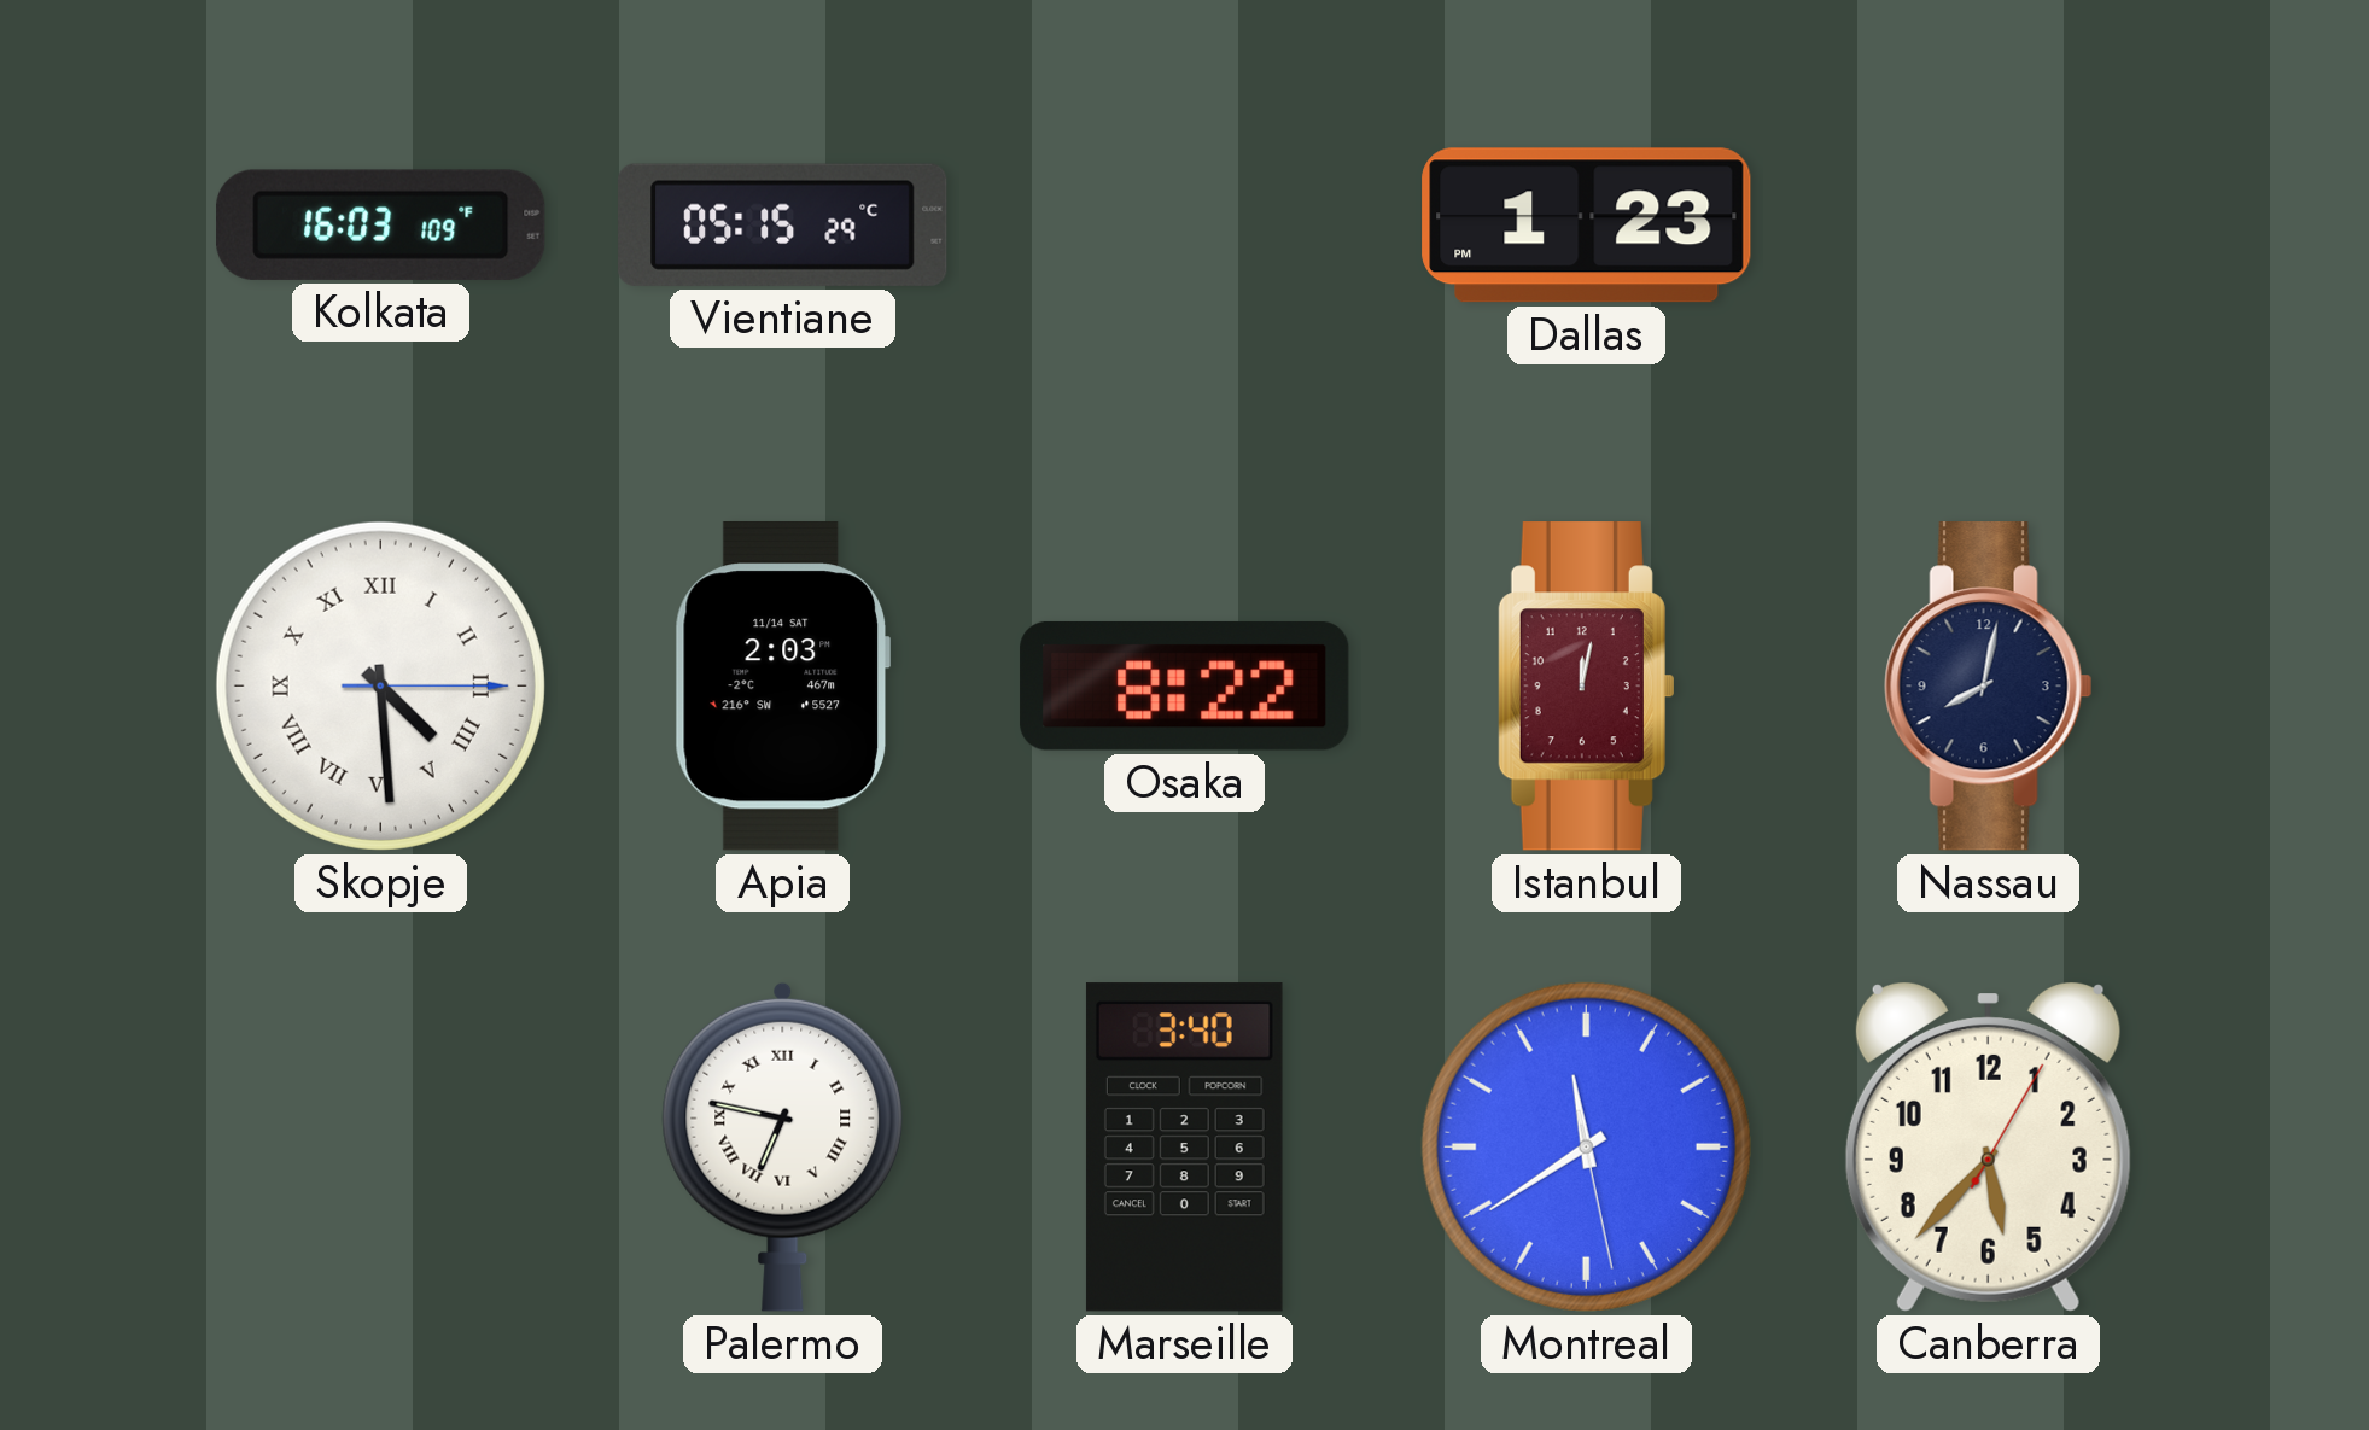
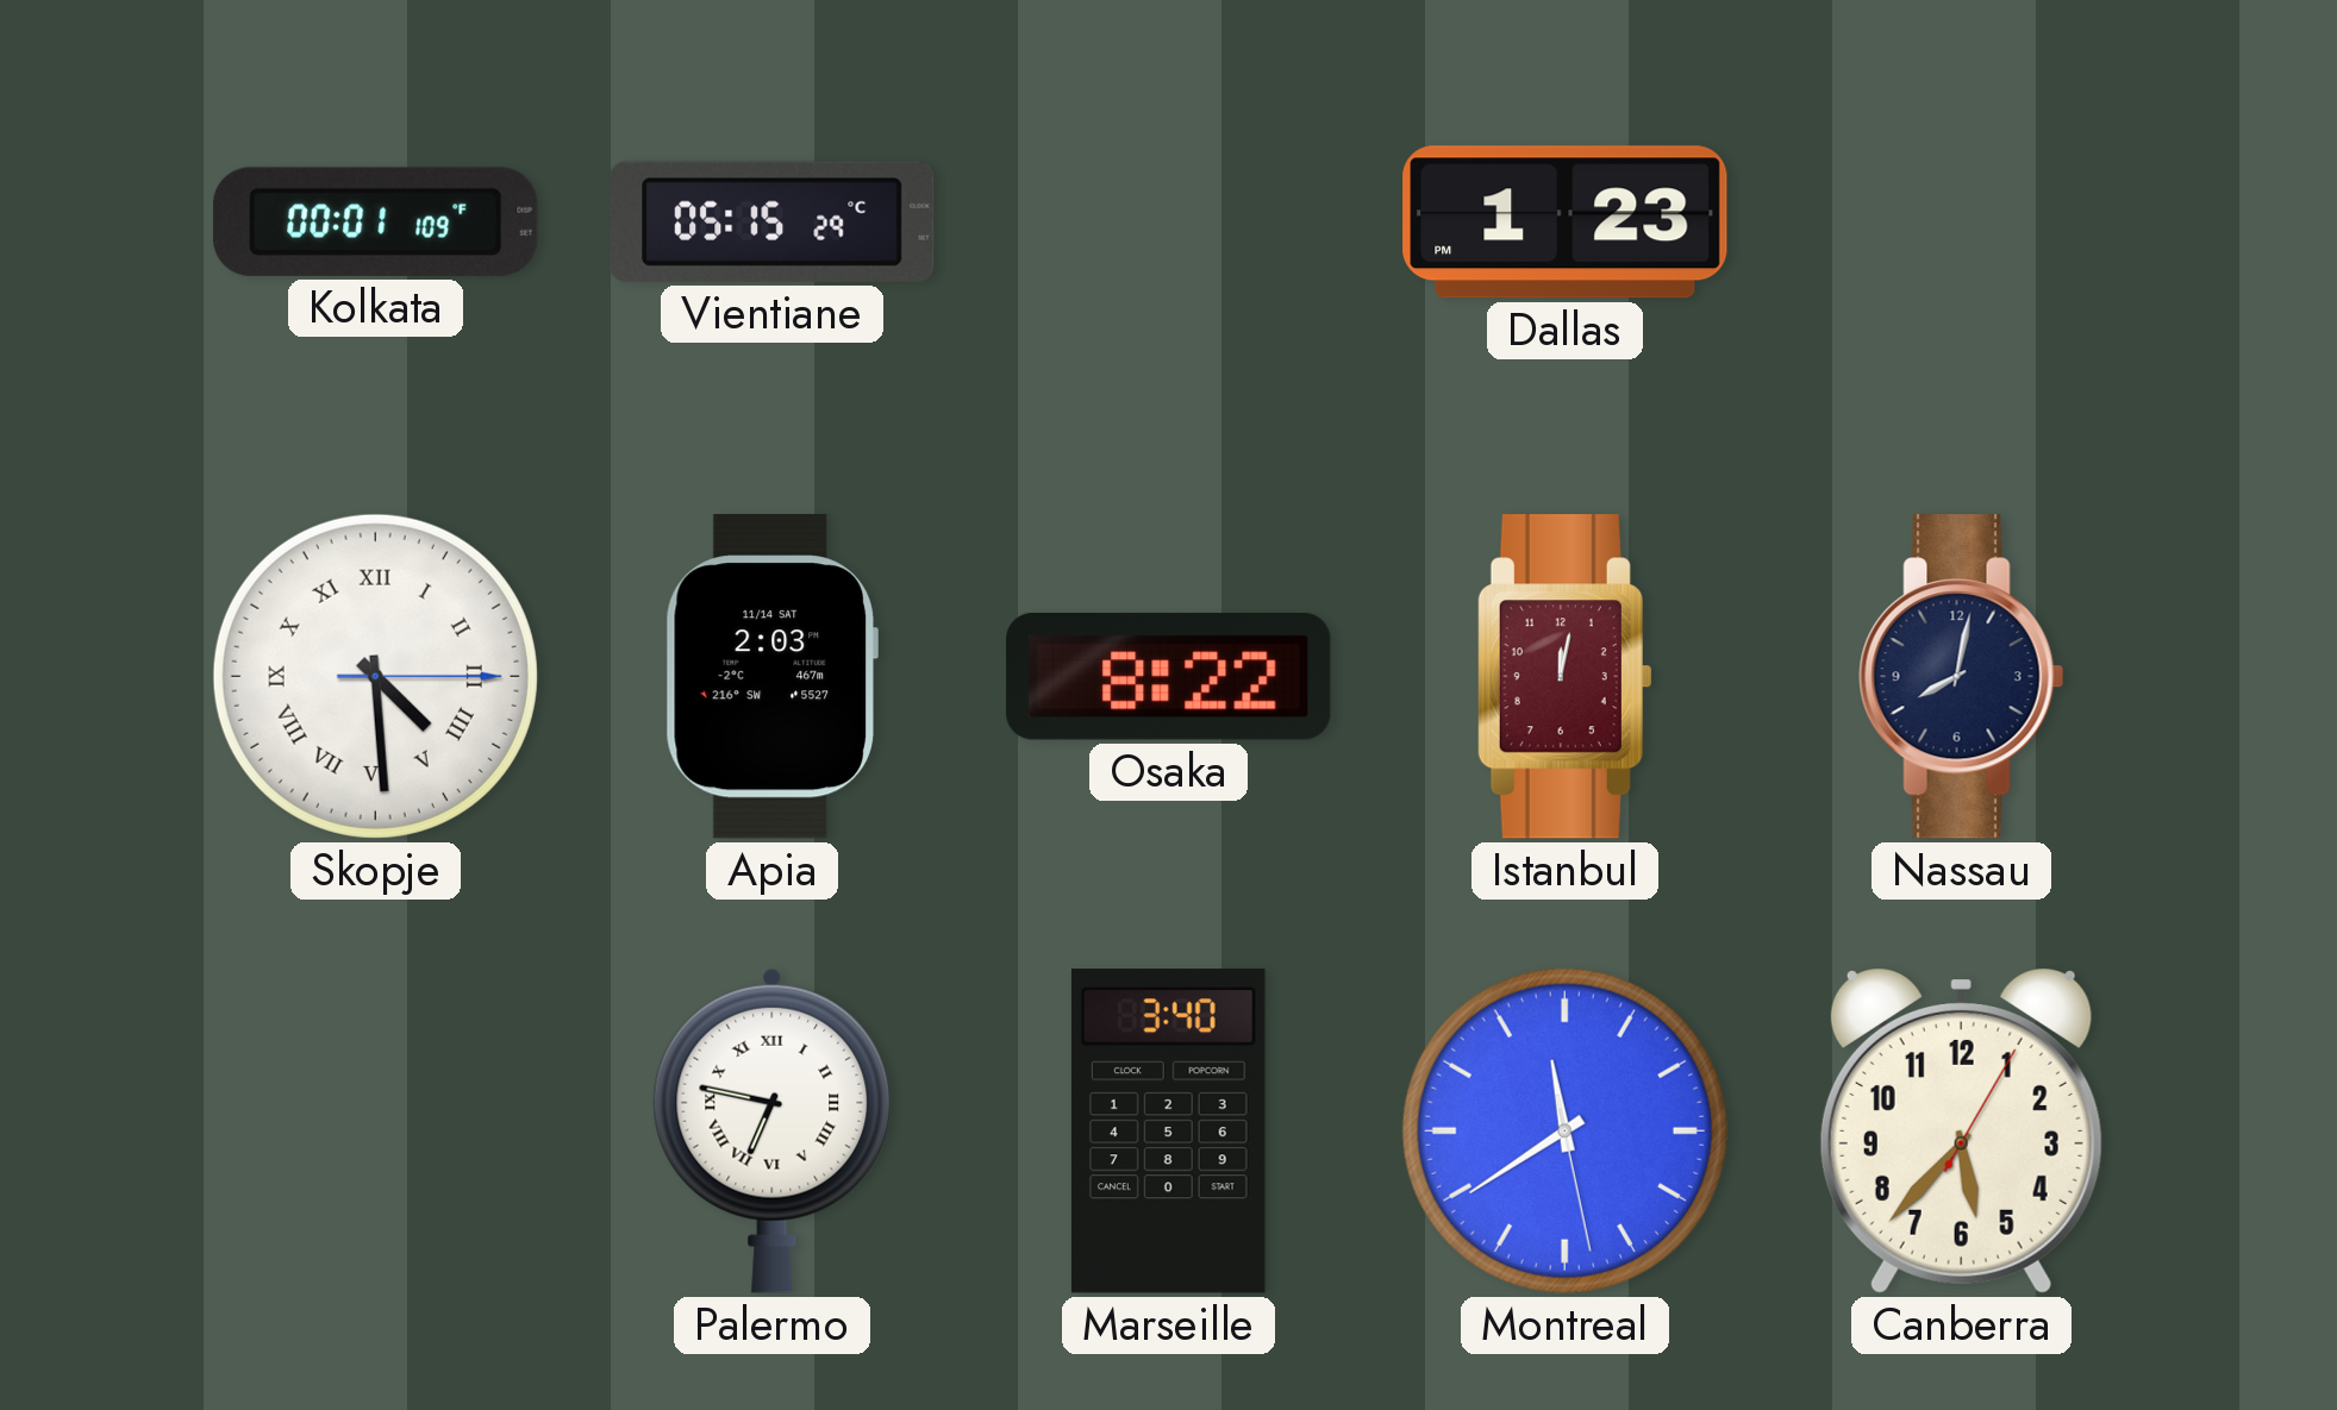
Kolkata: 16:03 -> 00:01 (376, 221)
